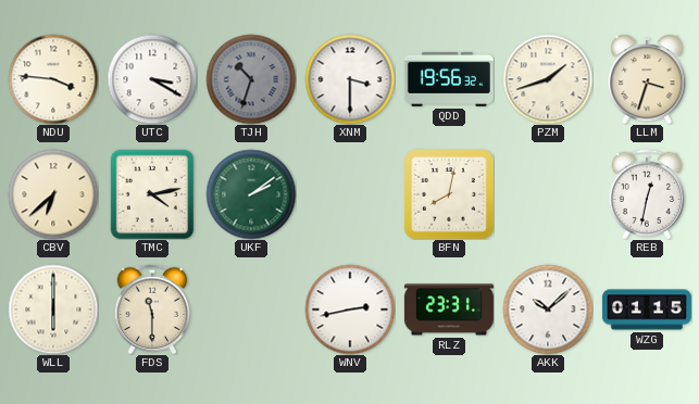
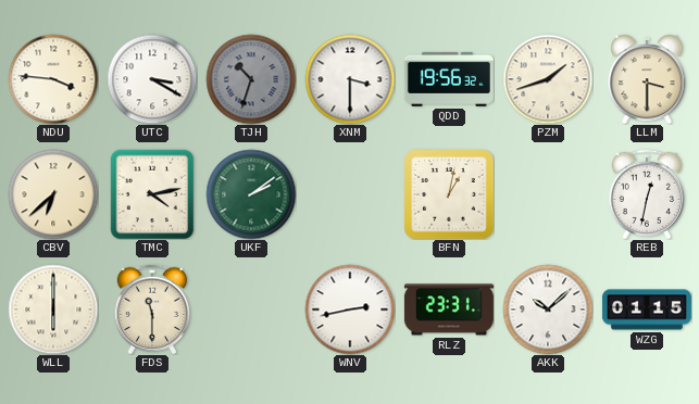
LLM: 3:33 -> 3:30 (647, 79)
BFN: 8:02 -> 1:02 (449, 194)
